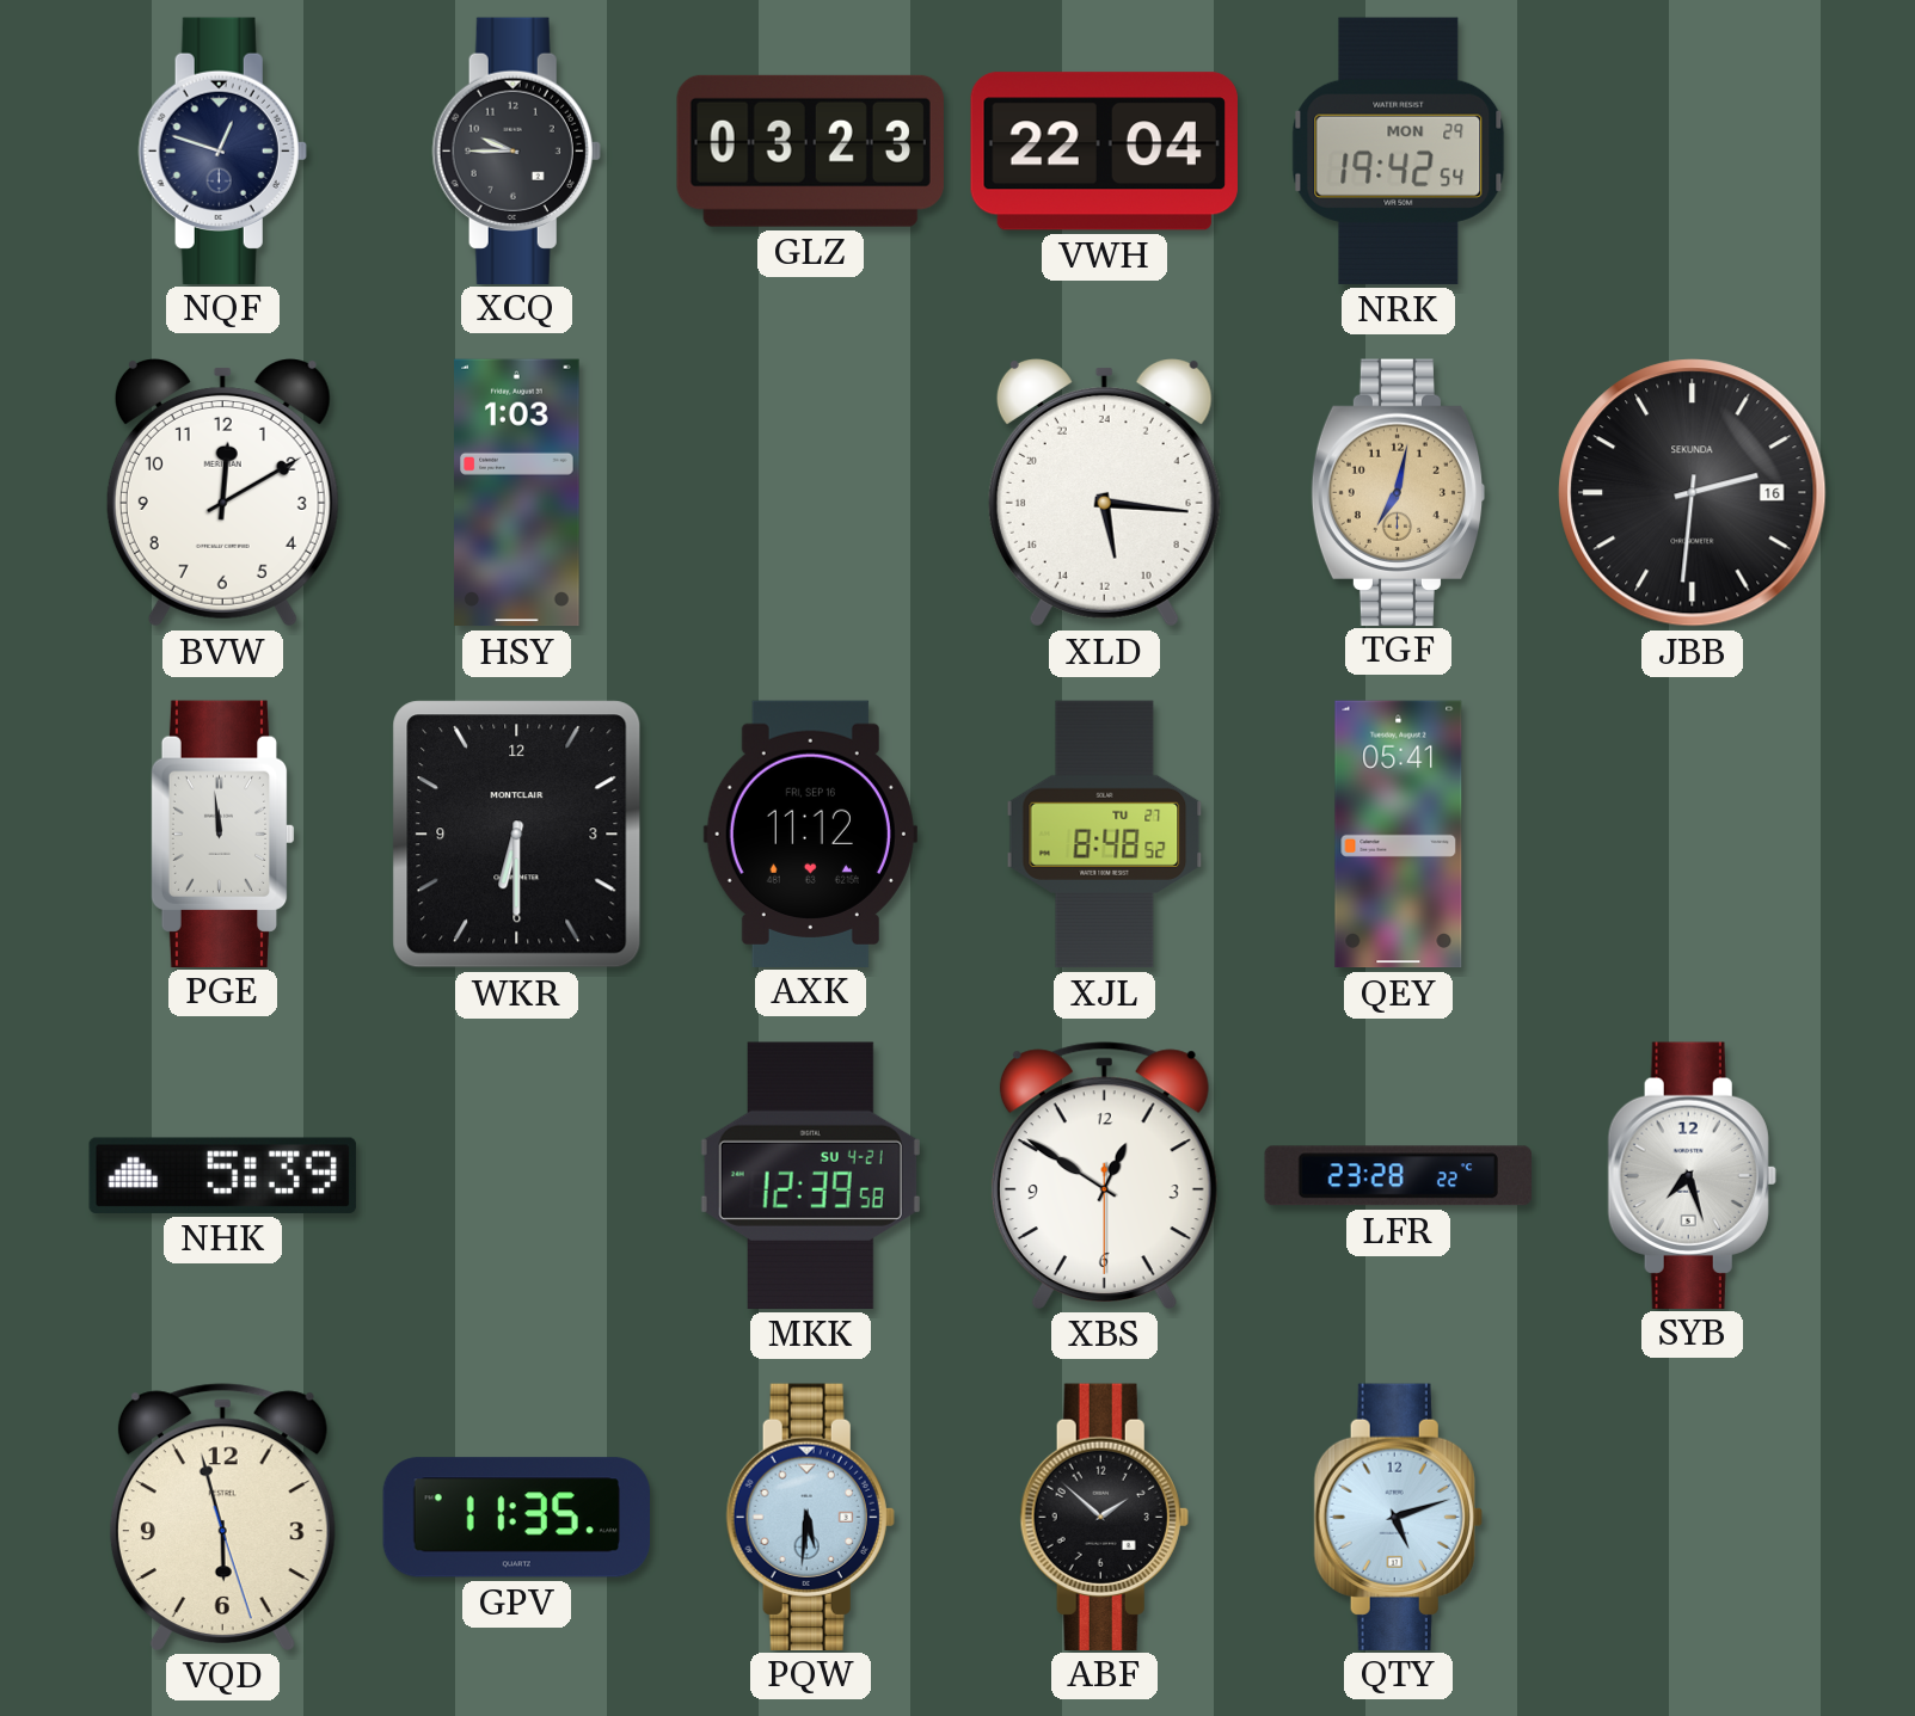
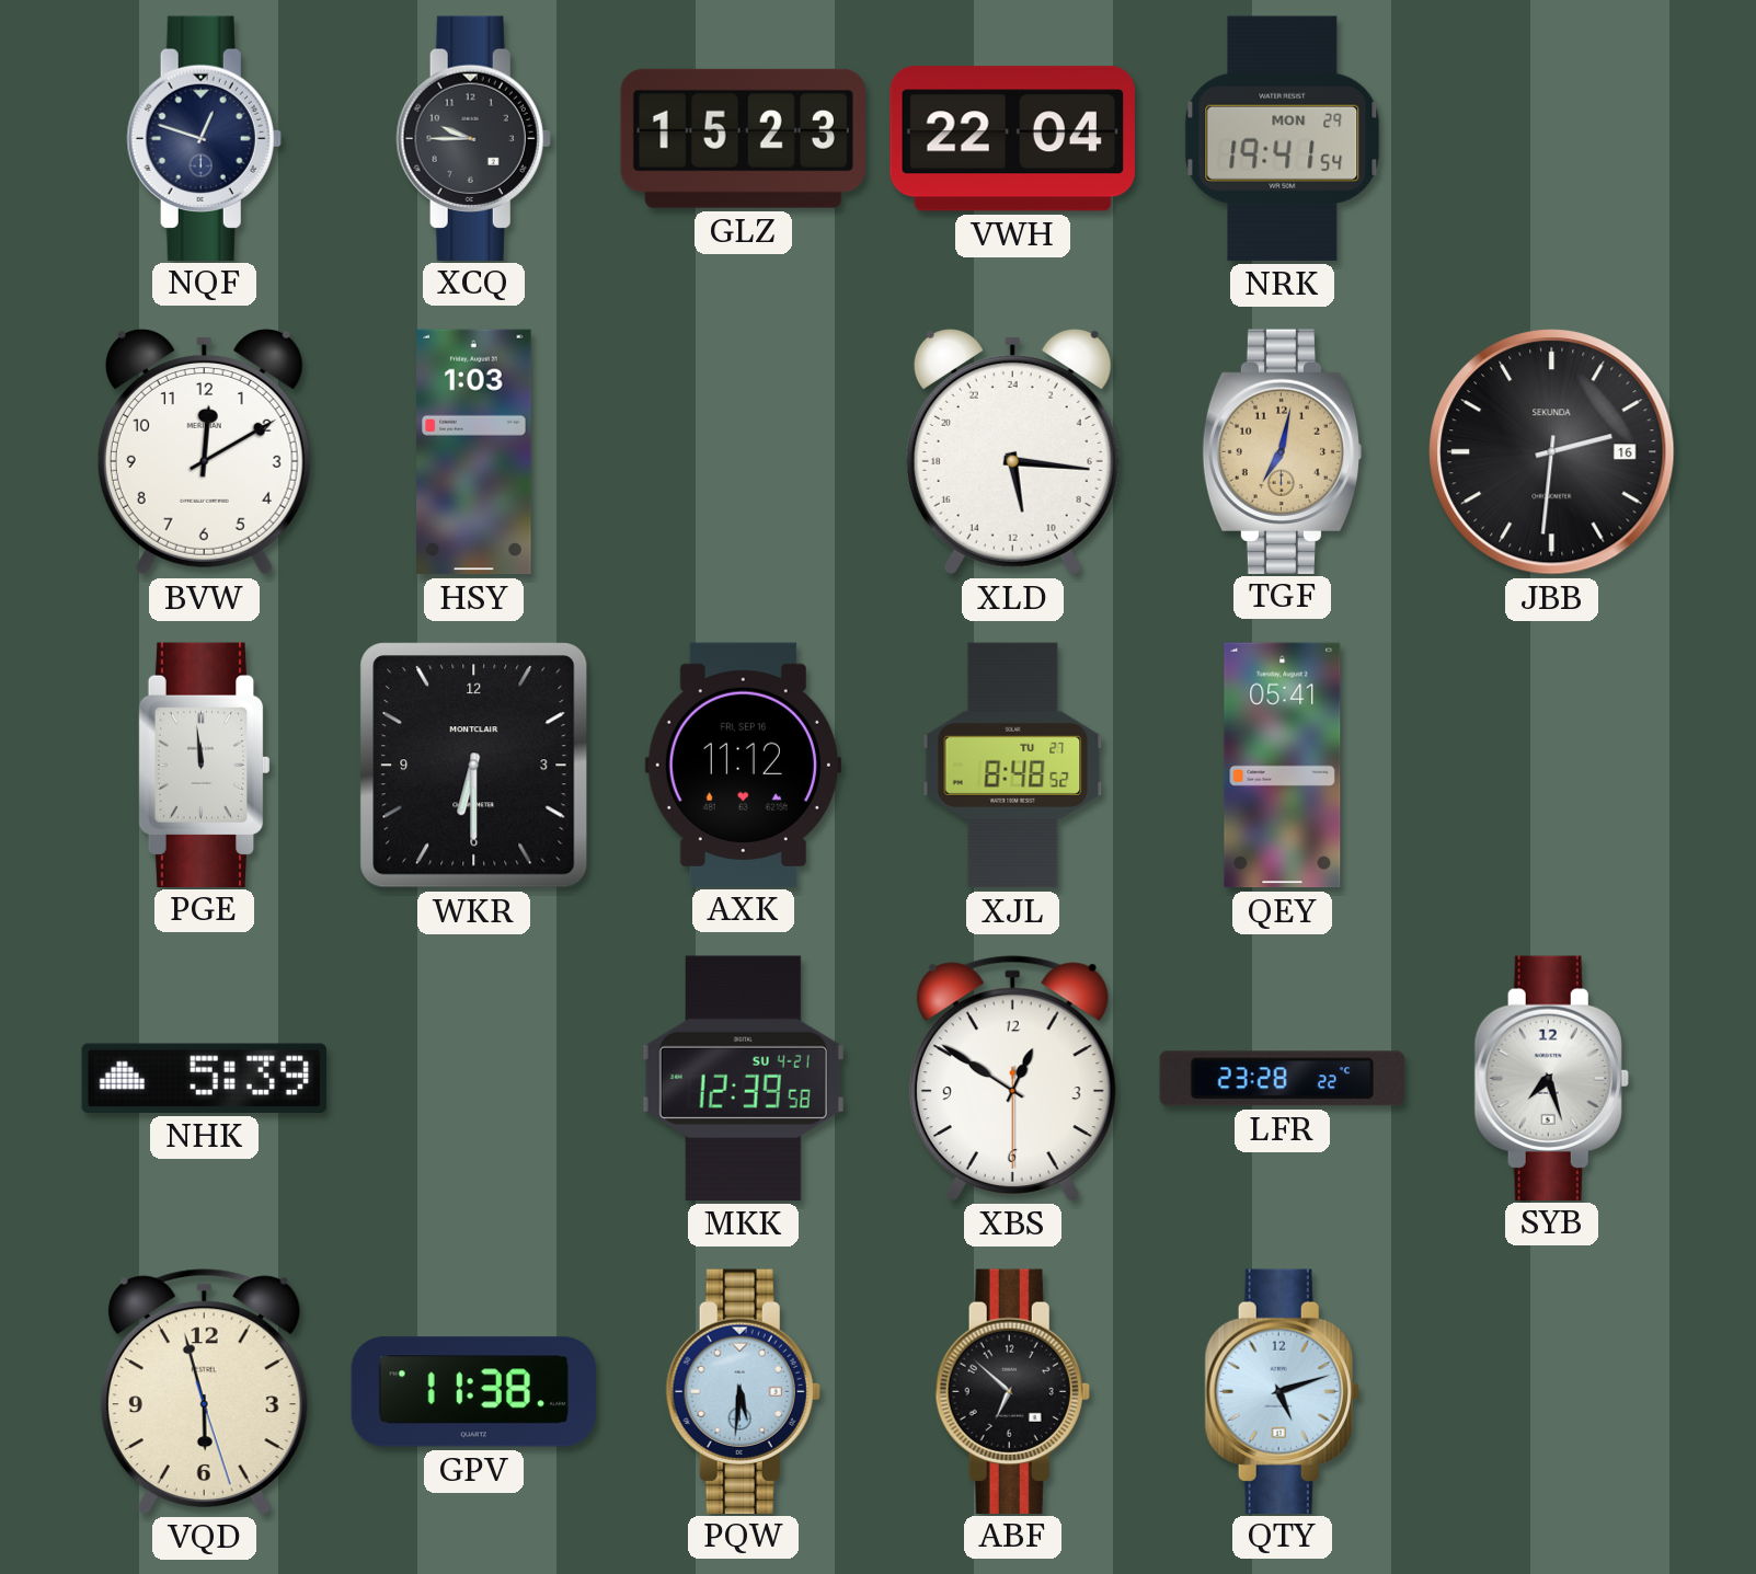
GLZ: 03:23 -> 15:23 (743, 138)
NRK: 19:42 -> 19:41 (1283, 138)
GPV: 11:35 -> 11:38 (473, 1392)
ABF: 1:52 -> 6:52 (1012, 1391)
